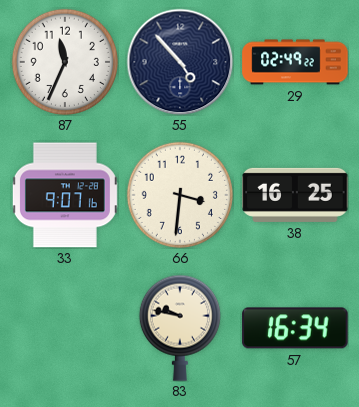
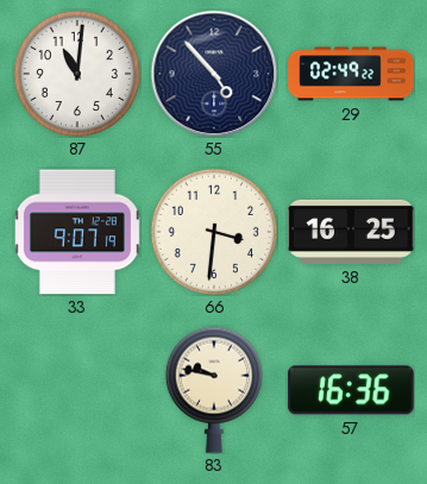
87: 11:34 -> 11:01 (77, 74)
33: 9:07:16 -> 9:07:19 (77, 232)
57: 16:34 -> 16:36 (351, 390)
